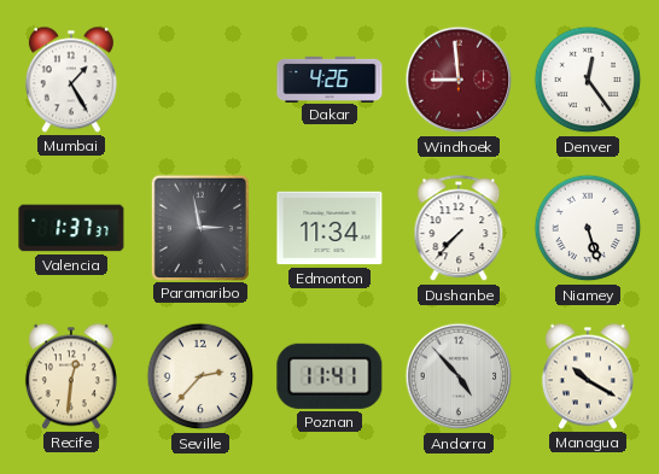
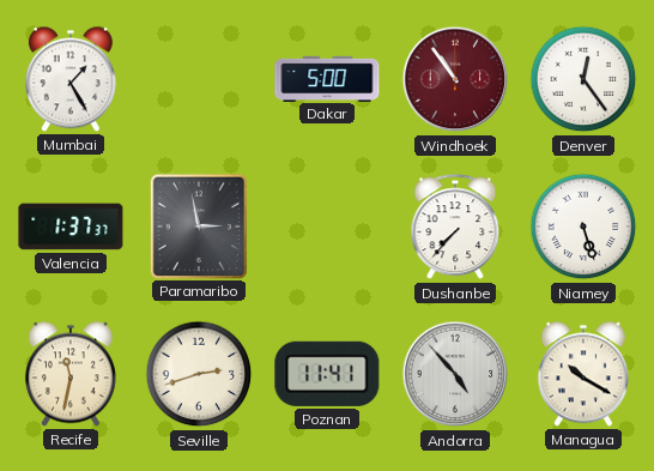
Dakar: 4:26 -> 5:00 (327, 78)
Windhoek: 8:59 -> 10:54 (455, 79)
Edmonton: 11:34 -> none (329, 228)
Recife: 12:31 -> 11:32 (71, 374)
Seville: 2:37 -> 2:42 (199, 374)
